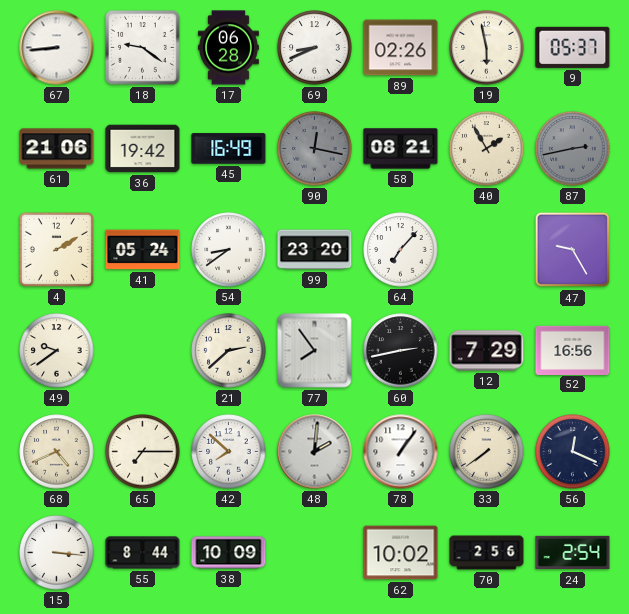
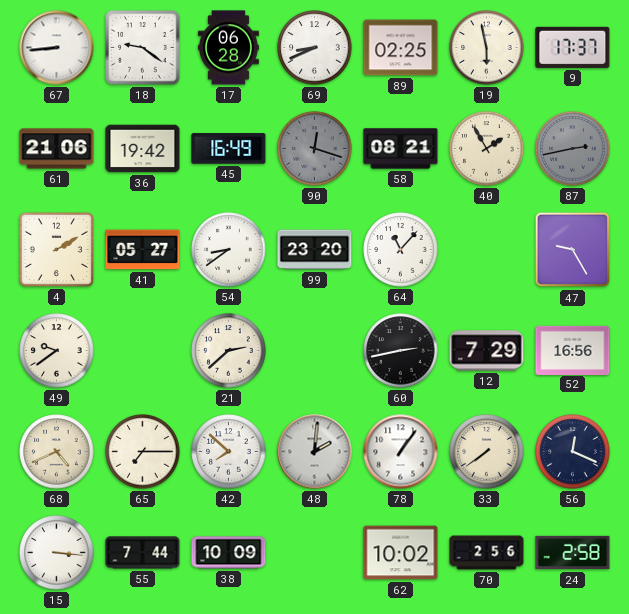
89: 02:26 -> 02:25 (401, 48)
9: 05:37 -> 17:37 (573, 47)
90: 12:17 -> 12:18 (315, 149)
41: 05:24 -> 05:27 (143, 250)
64: 7:07 -> 11:07 (401, 250)
77: 7:54 -> none (315, 351)
55: 8:44 -> 7:44 (143, 553)
24: 2:54 -> 2:58 (573, 553)
